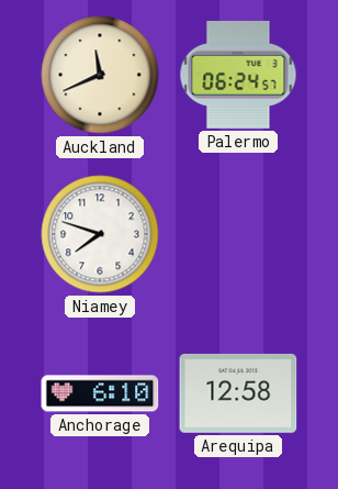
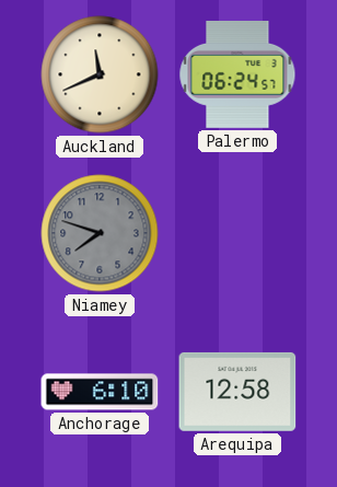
Niamey dial: white -> grey (100, 233)
